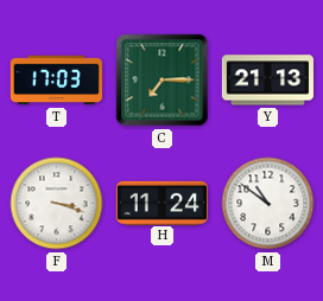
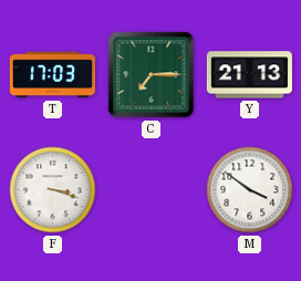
H: 11:24 -> none (161, 203)
M: 10:51 -> 3:51 (250, 190)
